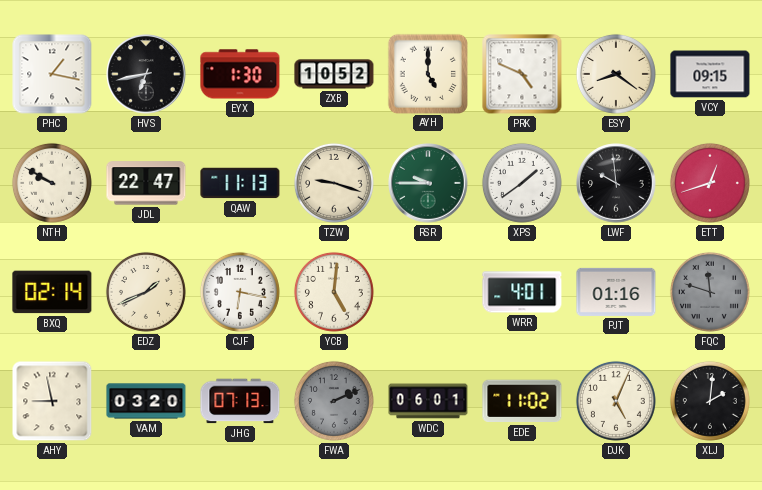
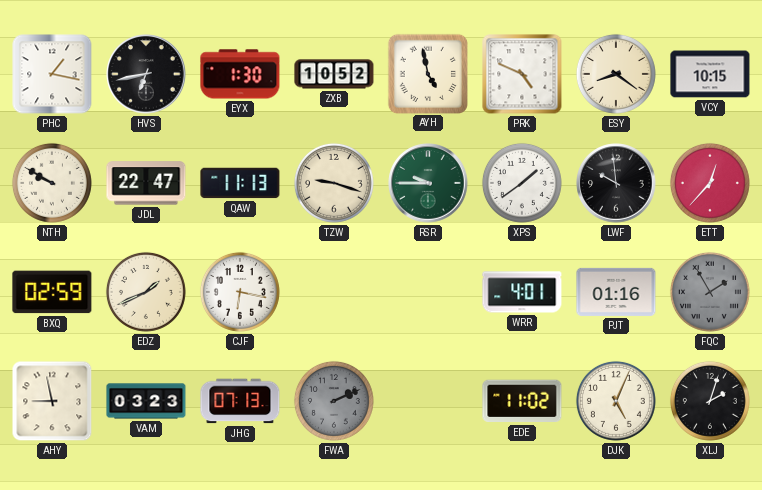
AYH: 5:00 -> 4:58 (427, 73)
VCY: 09:15 -> 10:15 (710, 74)
ETT: 12:42 -> 12:37 (710, 183)
BXQ: 02:14 -> 02:59 (52, 292)
YCB: 5:01 -> none (334, 292)
FQC: 11:48 -> 1:55 (710, 292)
VAM: 03:20 -> 03:23 (146, 401)
WDC: 06:01 -> none (428, 401)
XLJ: 2:01 -> 2:03 (710, 401)
